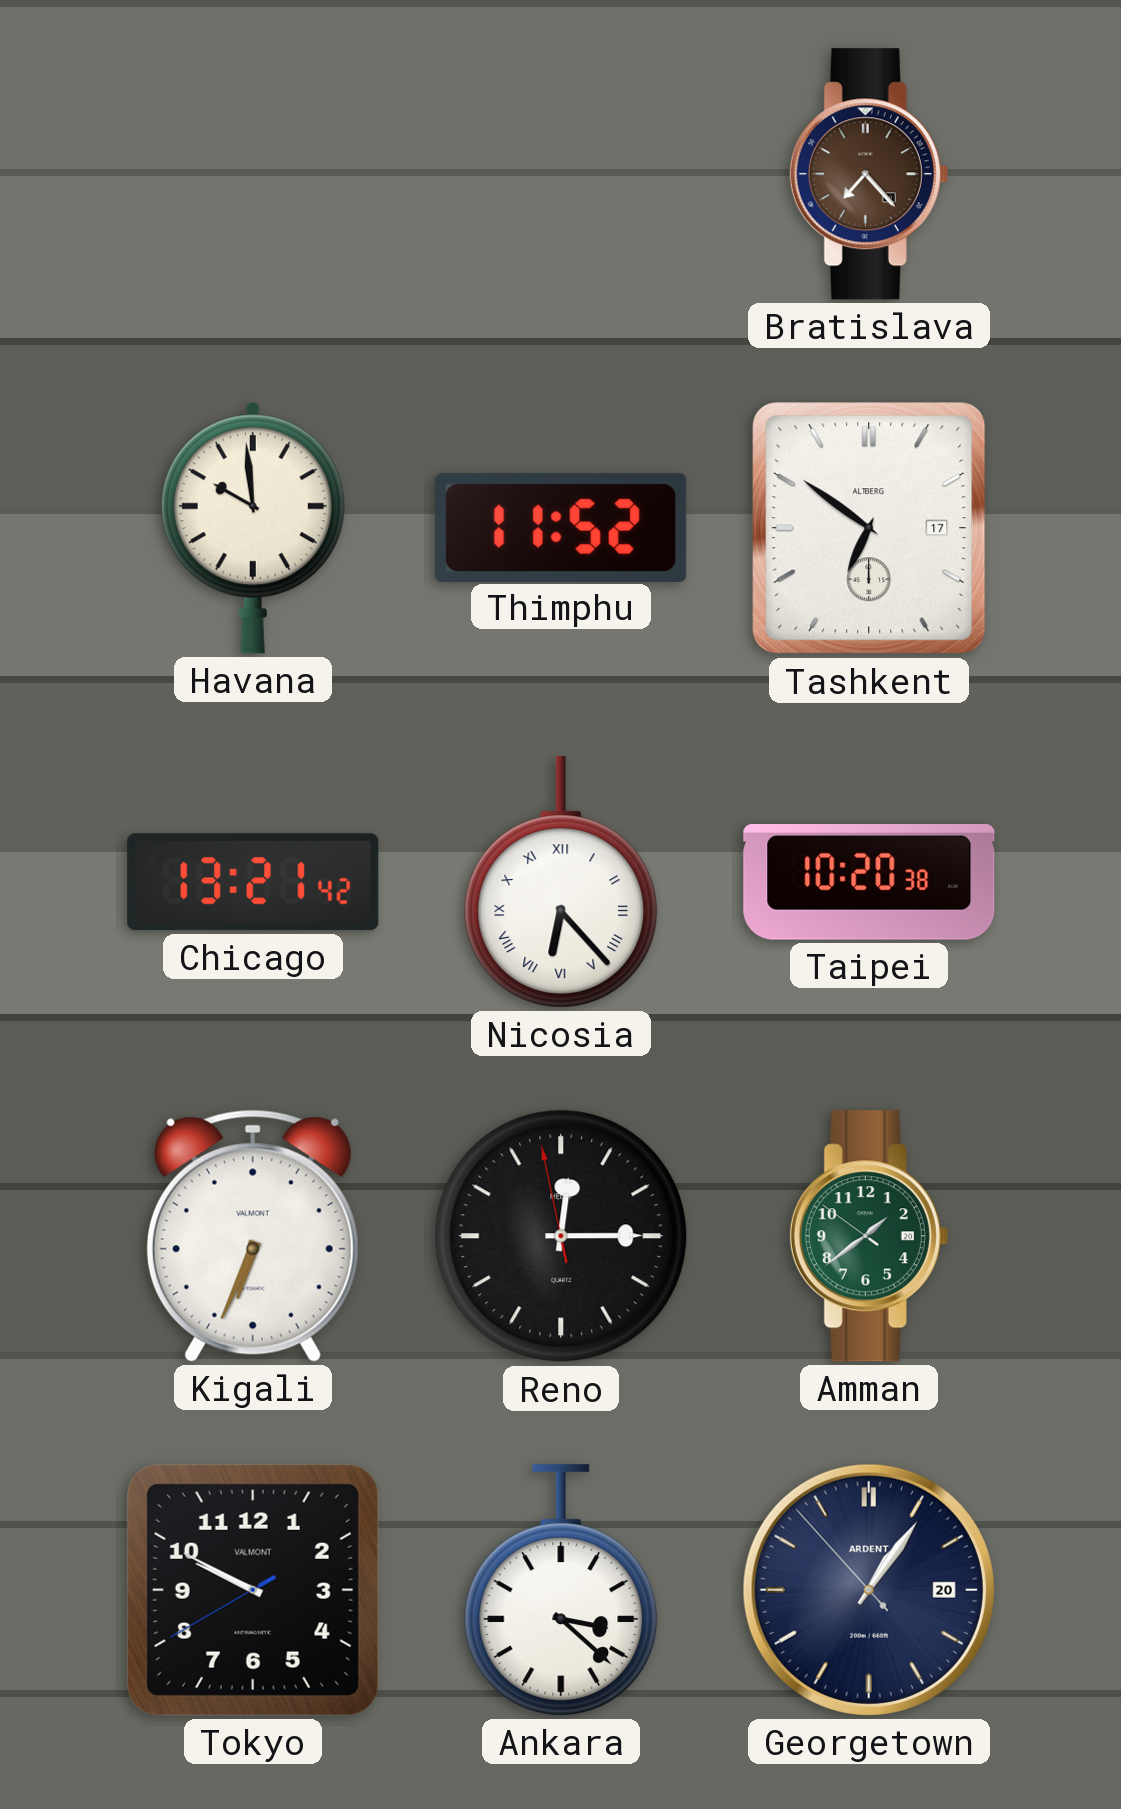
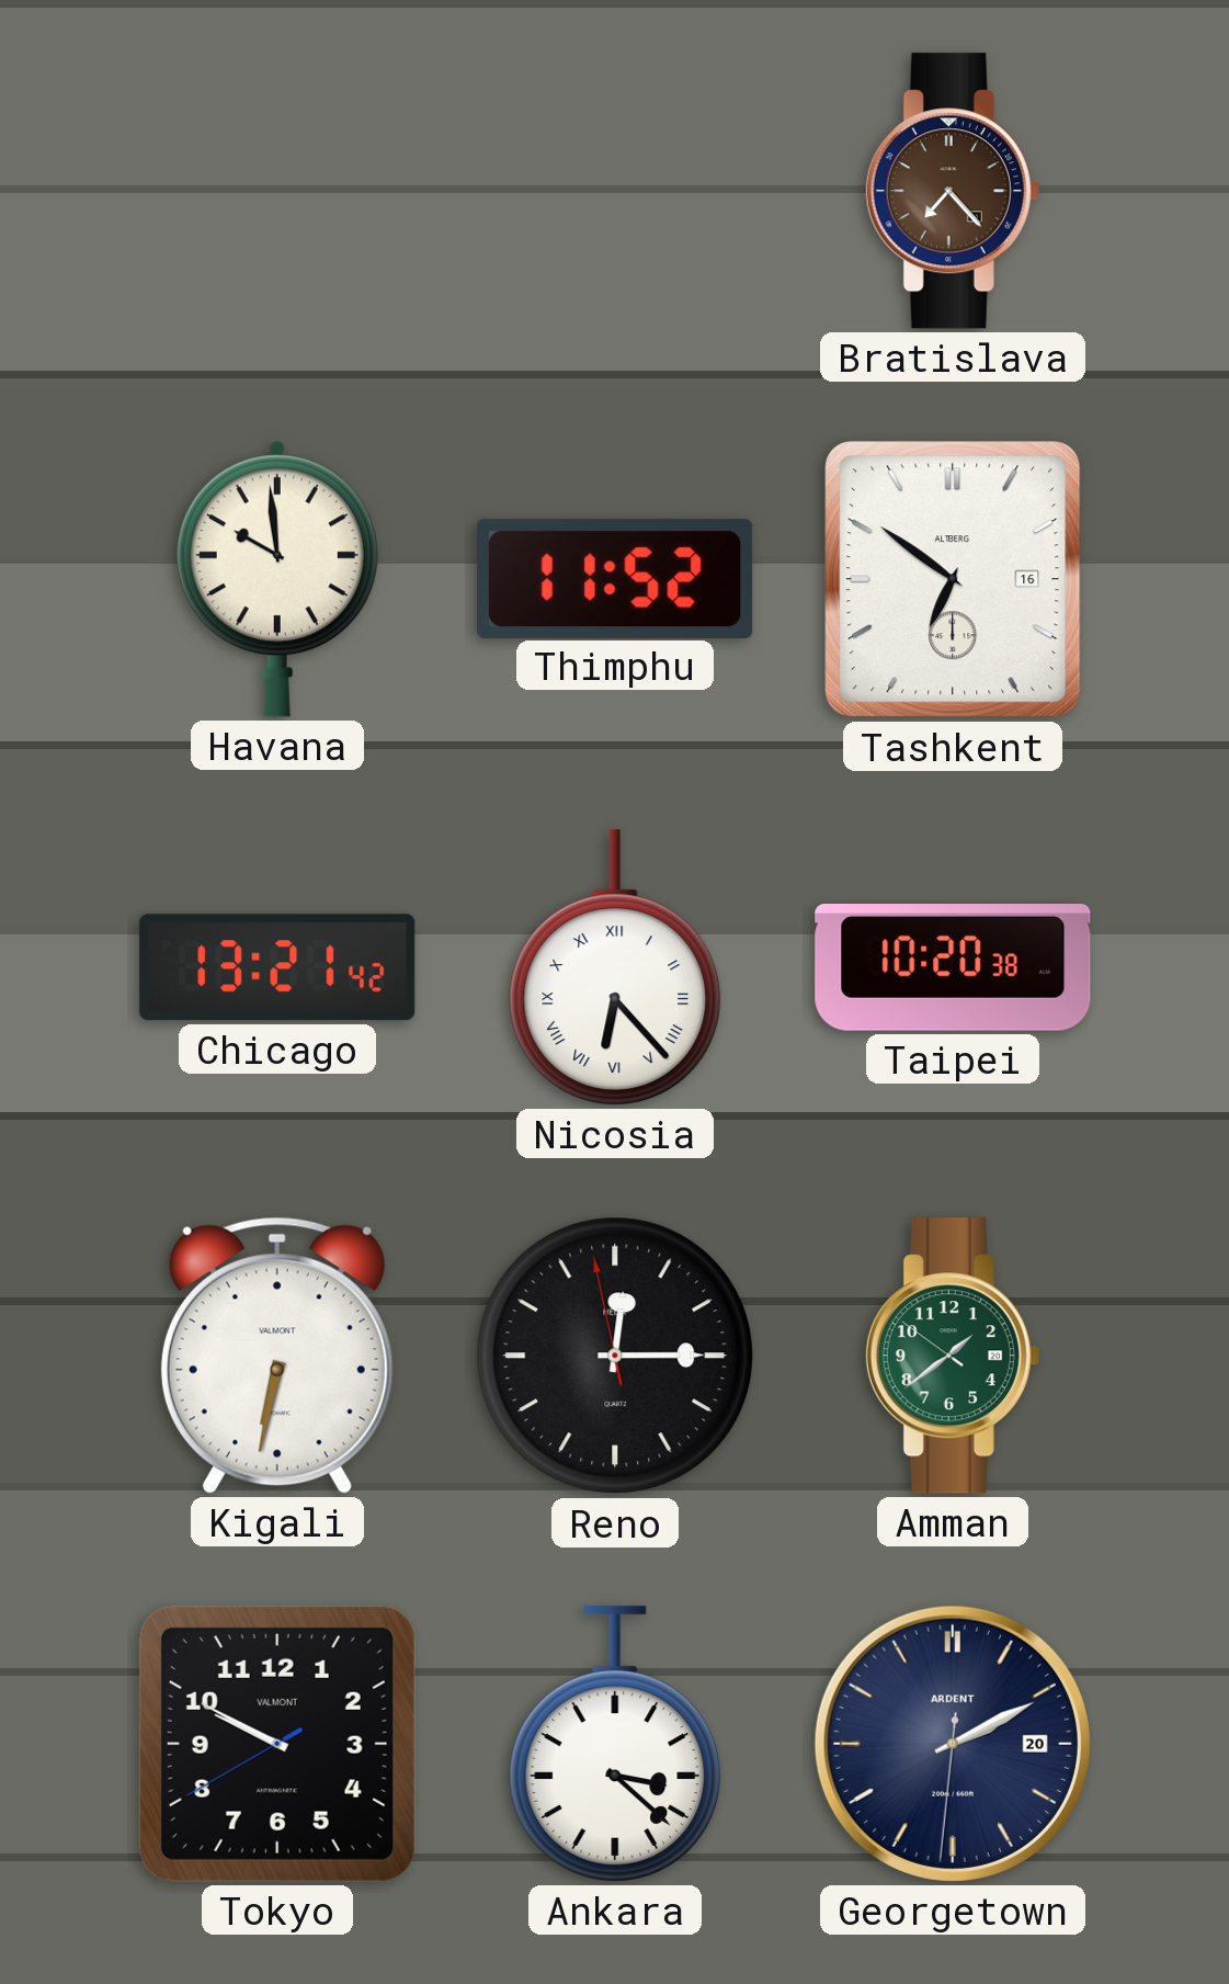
Tashkent date: 17 -> 16 (953, 579)
Kigali: 6:34 -> 6:32 (277, 1356)
Georgetown: 1:05 -> 2:10 (953, 1744)
